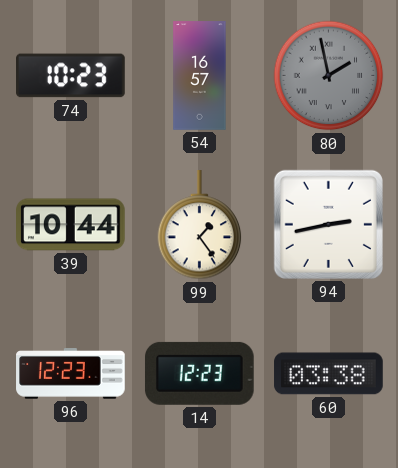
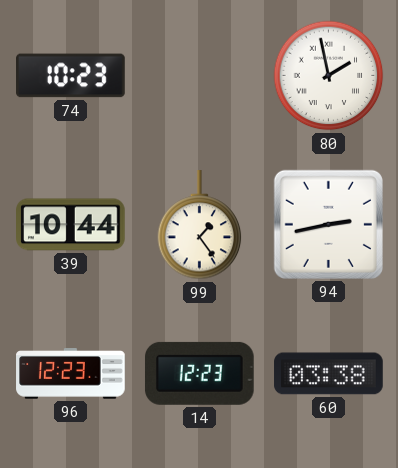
54: 16:57 -> none (200, 76)
80 dial: grey -> white (329, 76)
